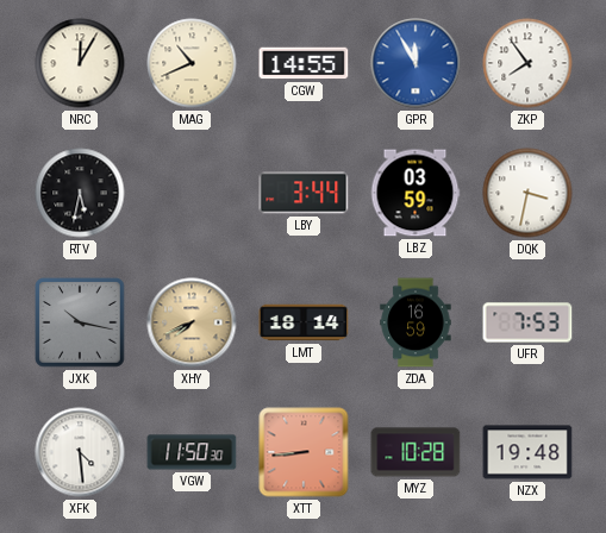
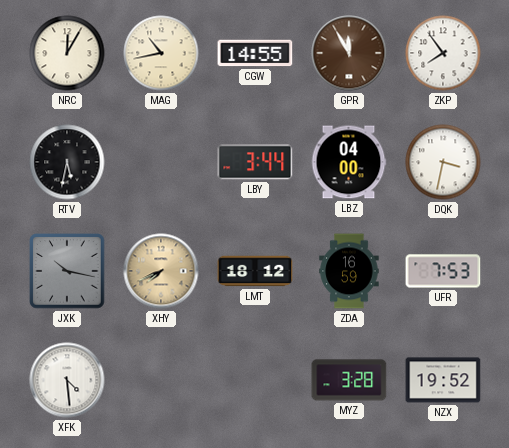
MAG: 10:41 -> 10:43 (161, 53)
GPR dial: blue -> brown (349, 53)
LBZ: 03:59 -> 04:00 (349, 162)
LMT: 18:14 -> 18:12 (255, 271)
VGW: 11:50 -> none (192, 452)
XTT: 8:44 -> none (304, 452)
MYZ: 10:28 -> 3:28 (349, 380)
NZX: 19:48 -> 19:52 (443, 380)
